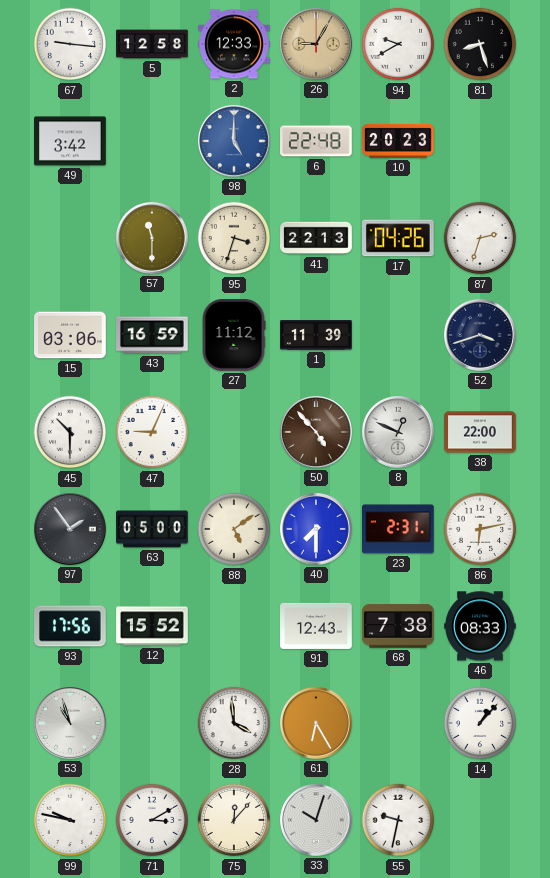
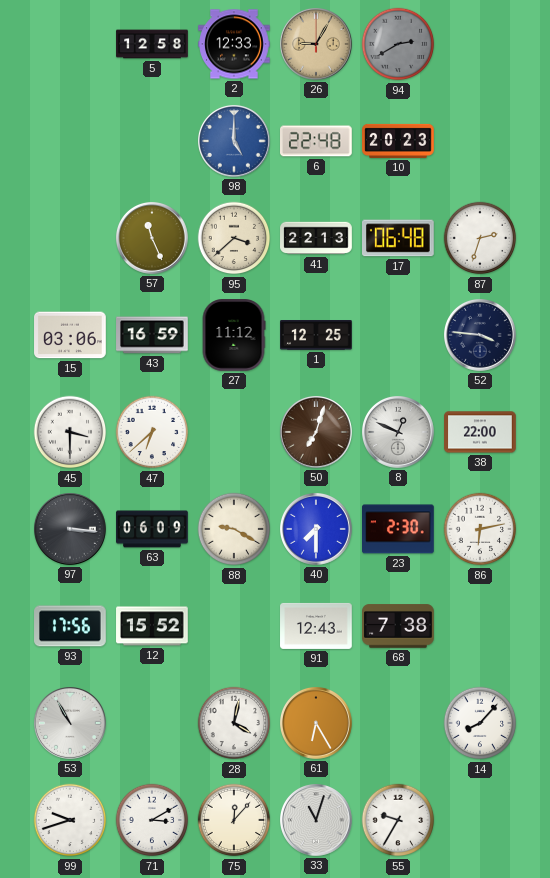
67: 9:16 -> none (70, 44)
94: 9:40 -> 2:40 (398, 44)
94 dial: white -> grey (398, 44)
81: 8:27 -> none (480, 44)
49: 3:42 -> none (70, 141)
57: 11:30 -> 11:26 (153, 239)
95: 3:33 -> 3:38 (234, 238)
17: 04:26 -> 06:48 (399, 238)
1: 11:39 -> 12:25 (316, 336)
52: 3:42 -> 3:46 (481, 336)
45: 10:30 -> 3:30 (70, 432)
47: 9:04 -> 6:38 (152, 432)
50: 4:53 -> 7:03 (317, 433)
97: 1:54 -> 3:16 (71, 530)
63: 05:00 -> 06:09 (152, 529)
88: 5:09 -> 9:20 (234, 529)
23: 2:31 -> 2:30 (399, 529)
46: 08:33 -> none (480, 626)
53: 10:57 -> 10:55 (71, 724)
28: 3:59 -> 4:02 (234, 723)
14: 1:07 -> 8:07 (480, 723)
99: 9:47 -> 9:42 (70, 820)
33: 10:03 -> 11:03 (317, 821)
55: 9:32 -> 9:35 (398, 820)
